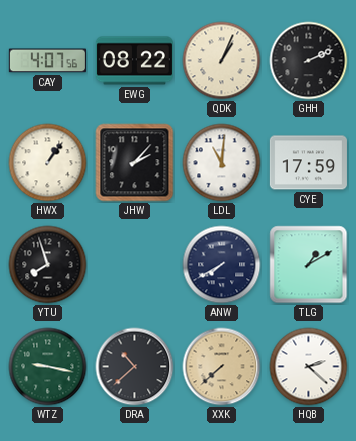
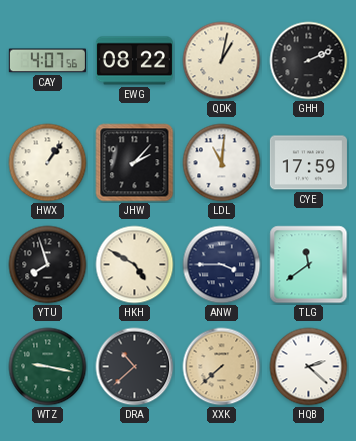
QDK: 1:04 -> 1:02 (222, 61)
HKH: none -> 4:50 (135, 265)
ANW: 7:40 -> 3:45 (222, 265)
TLG: 1:10 -> 11:39 (309, 265)
